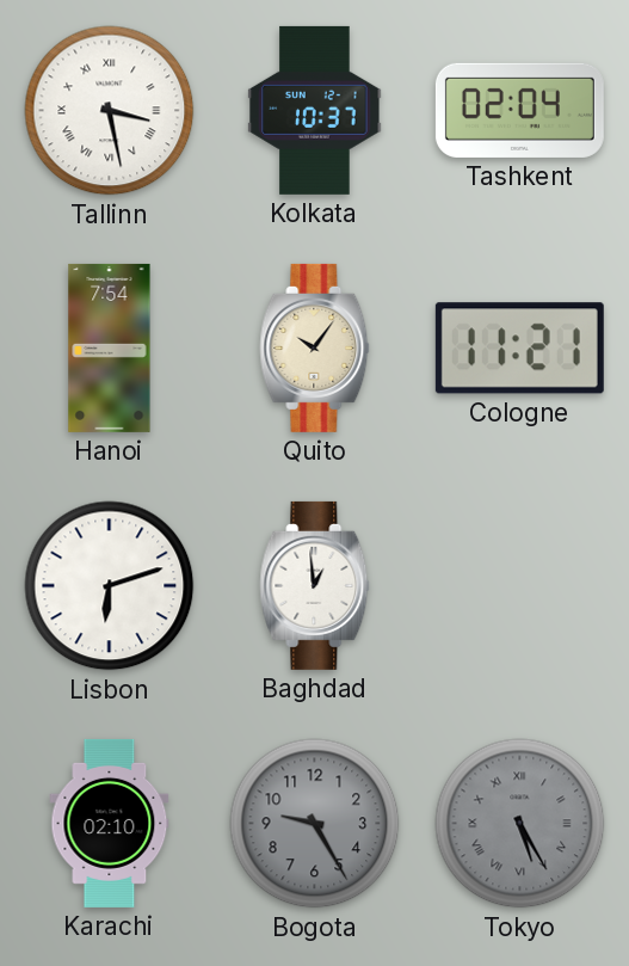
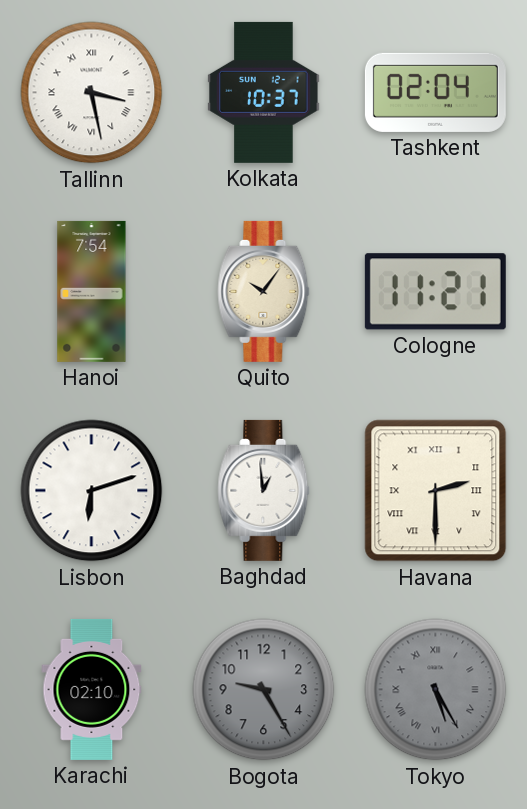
Havana: none -> 2:30 (436, 491)
